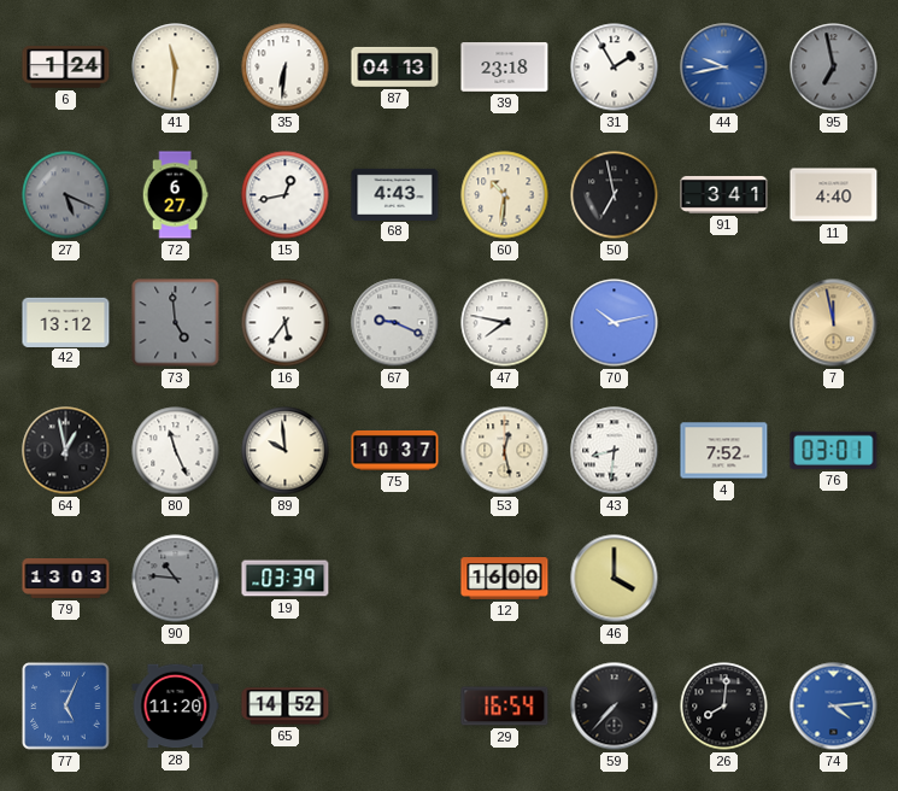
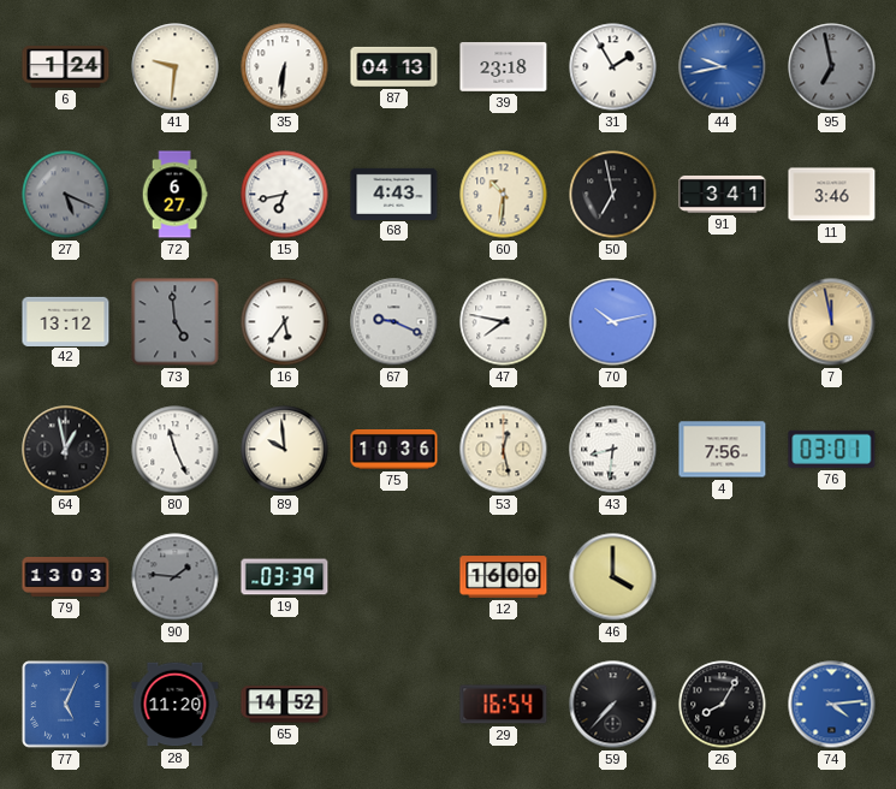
41: 11:31 -> 9:31 (176, 67)
15: 12:43 -> 6:43 (285, 195)
11: 4:40 -> 3:46 (832, 195)
75: 10:37 -> 10:36 (394, 449)
4: 7:52 -> 7:56 (723, 450)
90: 10:46 -> 1:46 (176, 577)
26: 8:01 -> 8:05 (723, 705)
